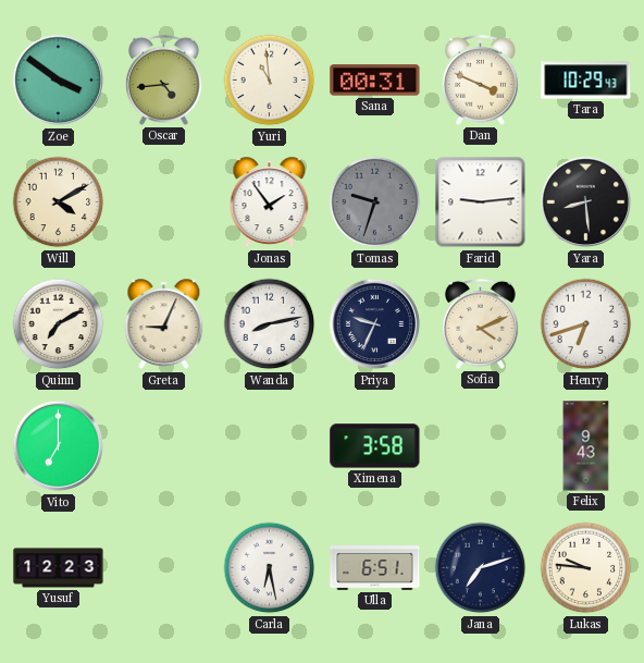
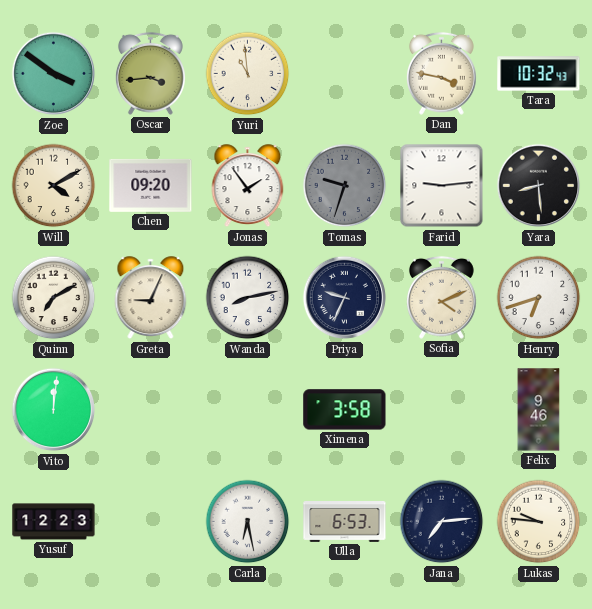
Oscar: 4:44 -> 3:44 (150, 73)
Sana: 00:31 -> none (375, 81)
Dan: 3:49 -> 3:47 (441, 73)
Tara: 10:29 -> 10:32 (539, 74)
Chen: none -> 09:20 (151, 185)
Vito: 7:00 -> 12:01 (54, 410)
Felix: 9:43 -> 9:46 (539, 410)
Ulla: 6:51 -> 6:53 (345, 522)
Jana: 7:12 -> 7:14 (442, 522)
